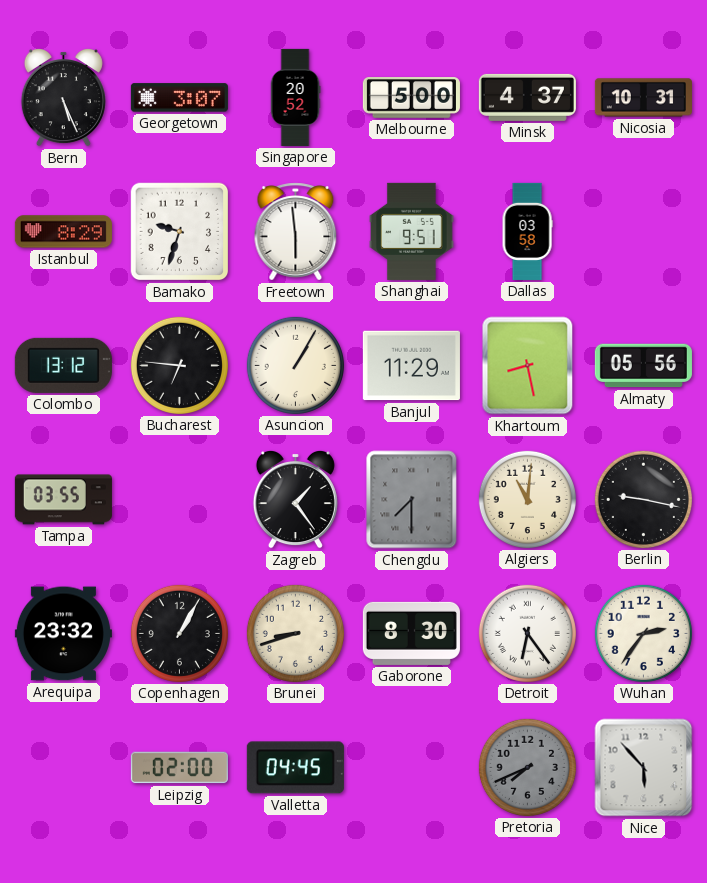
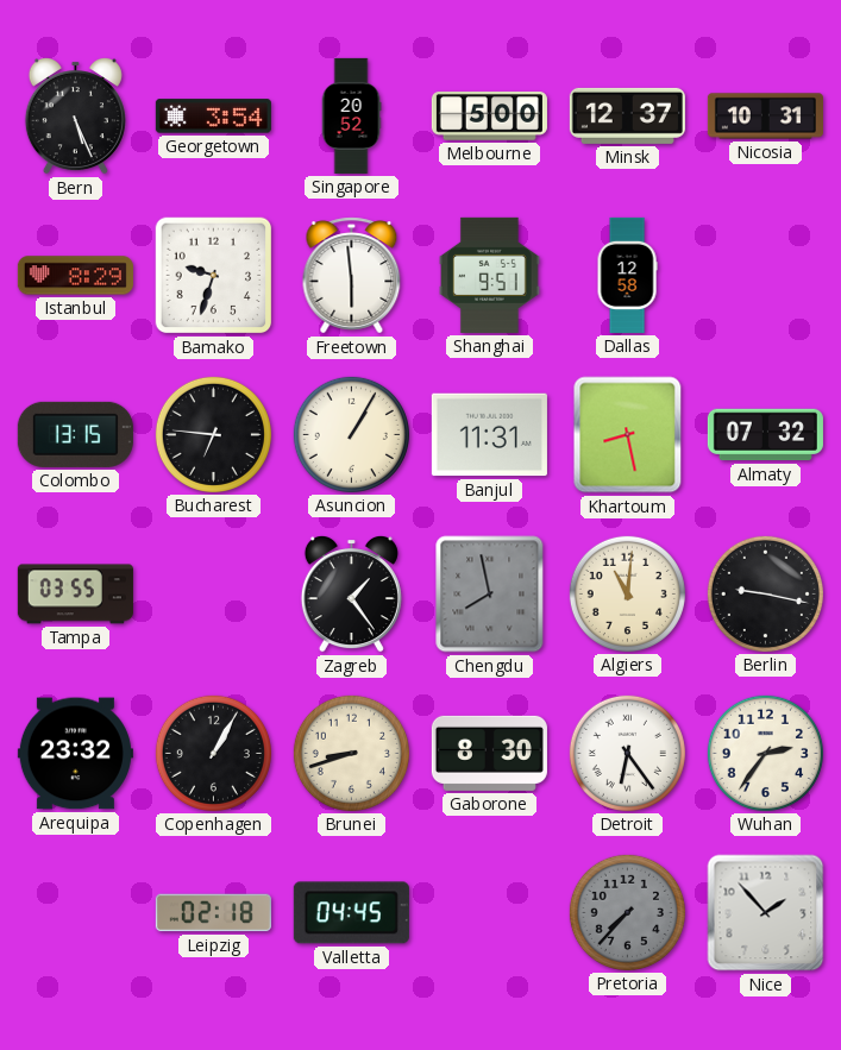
Georgetown: 3:07 -> 3:54 (213, 117)
Minsk: 4:37 -> 12:37 (627, 115)
Dallas: 03:58 -> 12:58 (627, 275)
Colombo: 13:12 -> 13:15 (75, 434)
Banjul: 11:29 -> 11:31 (489, 435)
Almaty: 05:56 -> 07:32 (765, 435)
Chengdu: 7:30 -> 7:58 (490, 595)
Leipzig: 02:00 -> 02:18 (213, 913)
Pretoria: 7:41 -> 7:37 (627, 912)
Nice: 5:53 -> 1:53 (766, 913)
